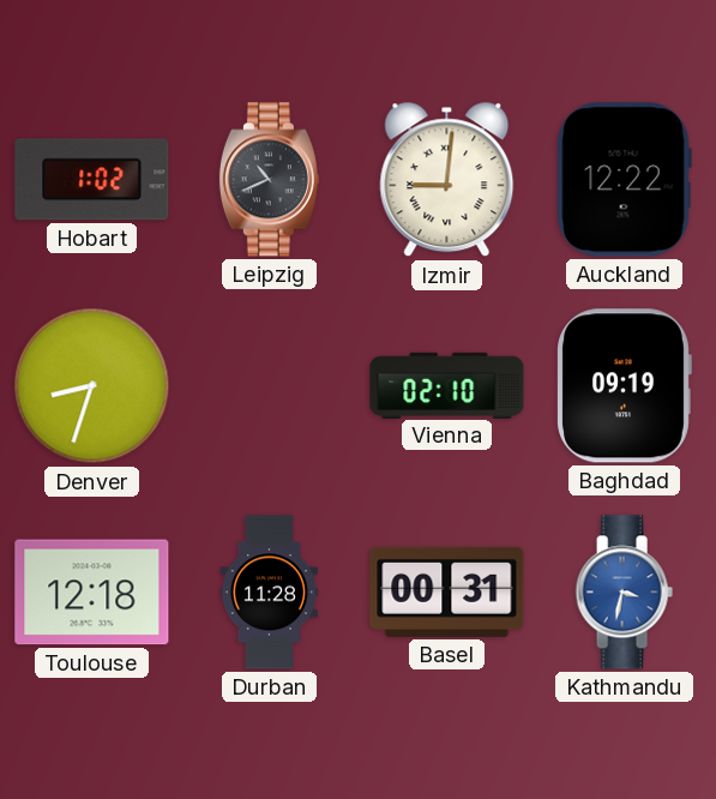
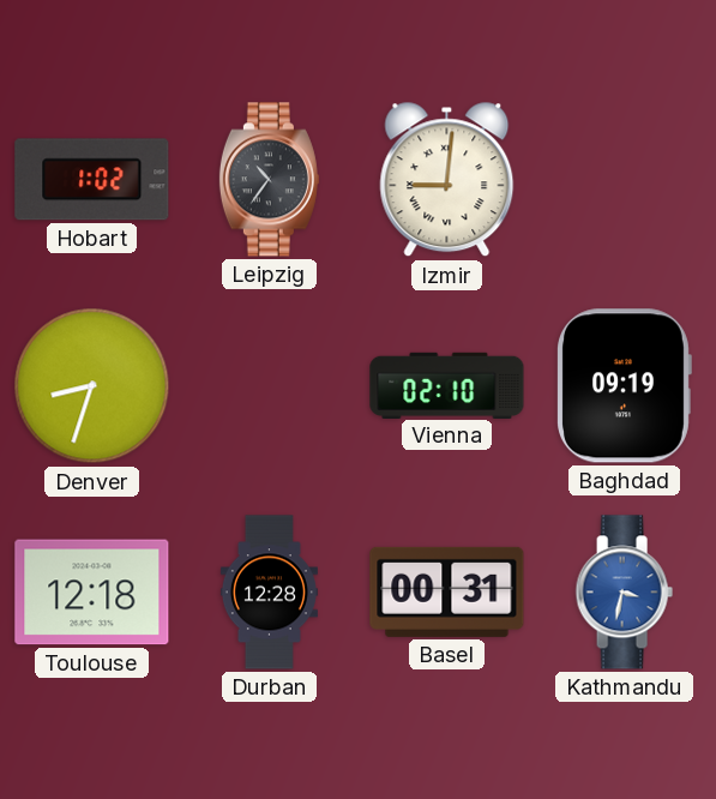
Leipzig: 10:41 -> 10:36 (269, 180)
Auckland: 12:22 -> none (624, 180)
Durban: 11:28 -> 12:28 (269, 593)
